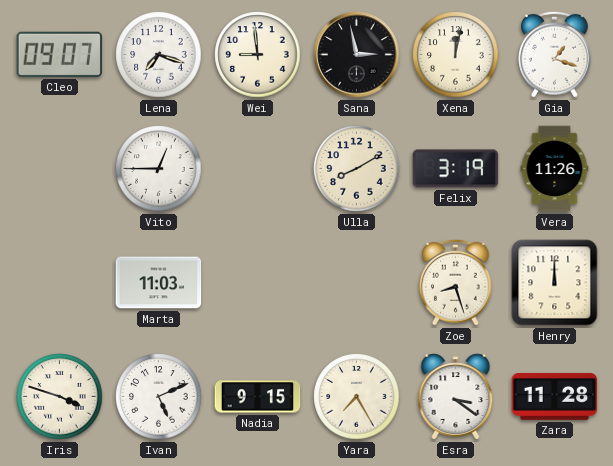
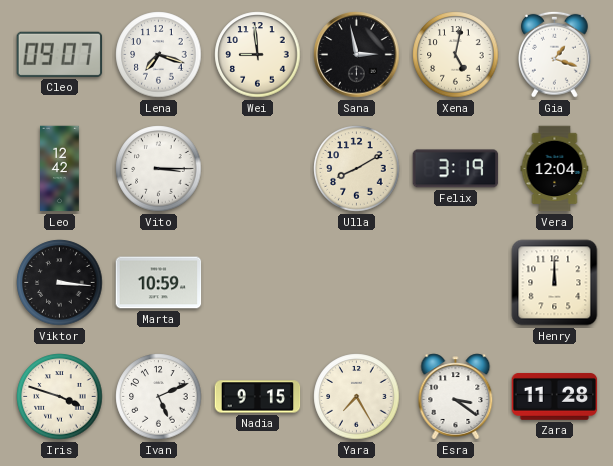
Xena: 12:02 -> 5:02 (456, 55)
Leo: none -> 12:42 (60, 169)
Vito: 12:45 -> 3:15 (159, 169)
Vera: 11:26 -> 12:04 (555, 169)
Viktor: none -> 3:16 (60, 283)
Marta: 11:03 -> 10:59 (159, 283)
Zoe: 8:27 -> none (456, 282)
